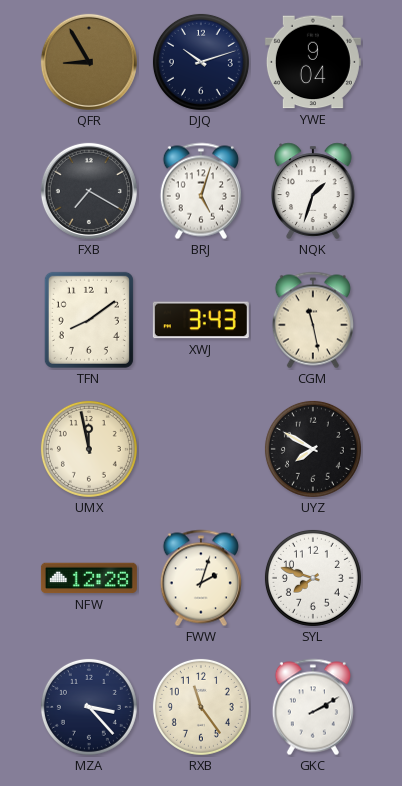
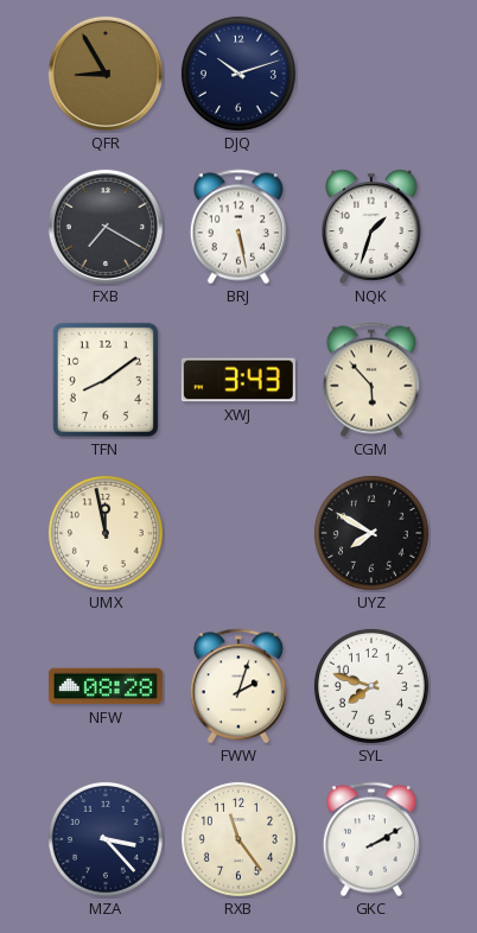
YWE: 9:04 -> none (313, 62)
BRJ: 5:03 -> 5:28 (238, 227)
CGM: 11:28 -> 5:53 (371, 380)
NFW: 12:28 -> 08:28 (106, 686)
